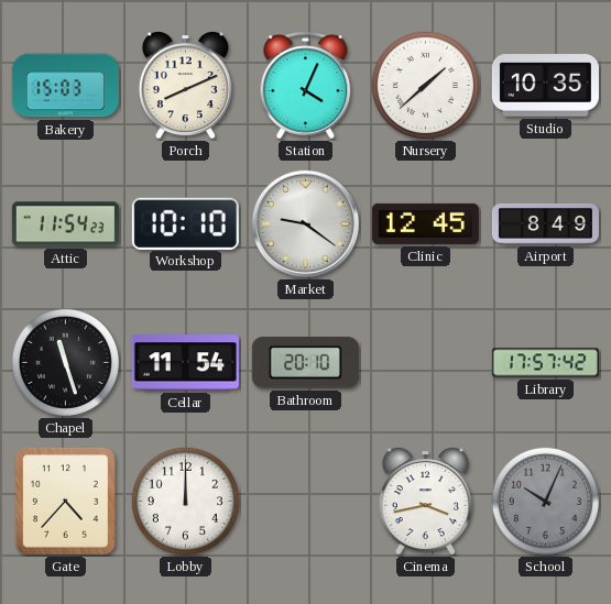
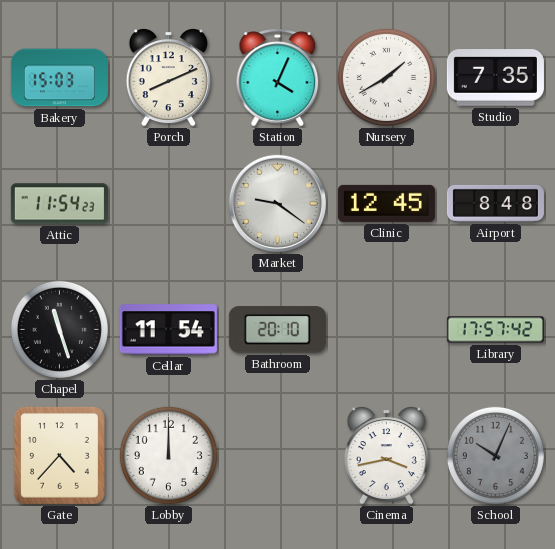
Nursery: 1:38 -> 1:40 (386, 77)
Studio: 10:35 -> 7:35 (495, 78)
Workshop: 10:10 -> none (185, 223)
Airport: 8:49 -> 8:48 (495, 203)
